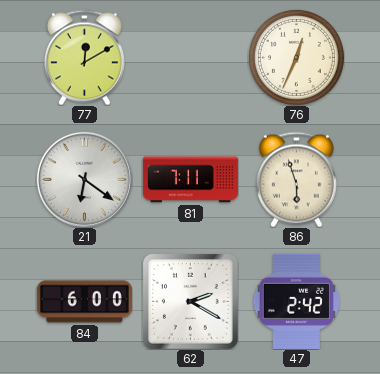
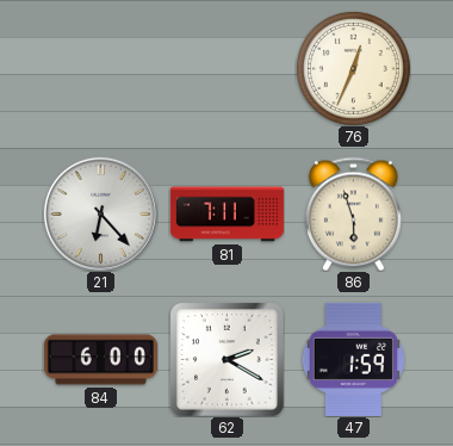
77: 12:10 -> none (84, 57)
21: 6:21 -> 6:23 (100, 213)
47: 2:42 -> 1:59 (353, 359)
